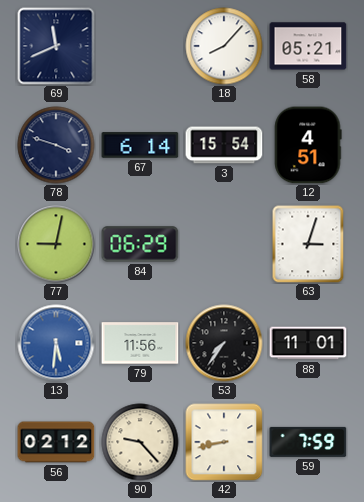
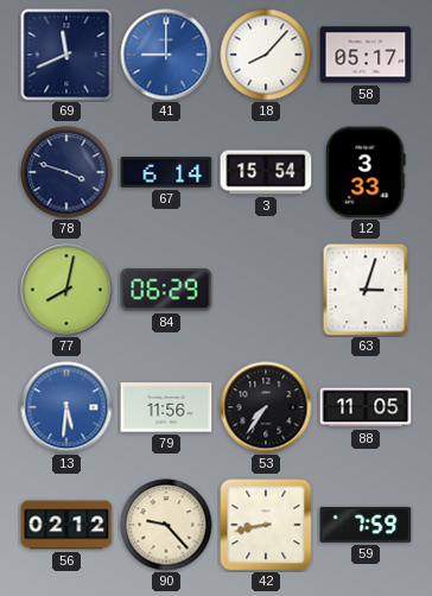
41: none -> 9:00 (166, 55)
58: 05:21 -> 05:17 (366, 55)
12: 4:51 -> 3:33 (366, 172)
77: 9:02 -> 8:02 (66, 290)
88: 11:01 -> 11:05 (366, 407)
